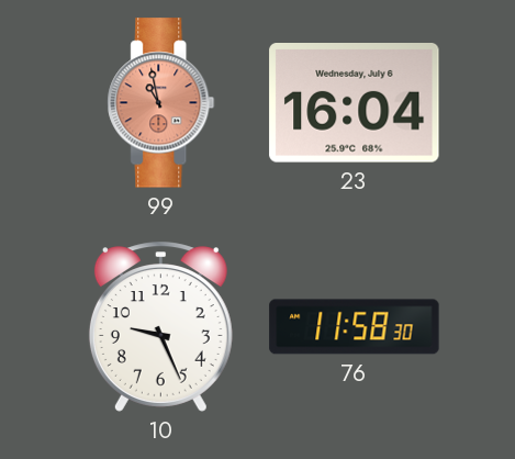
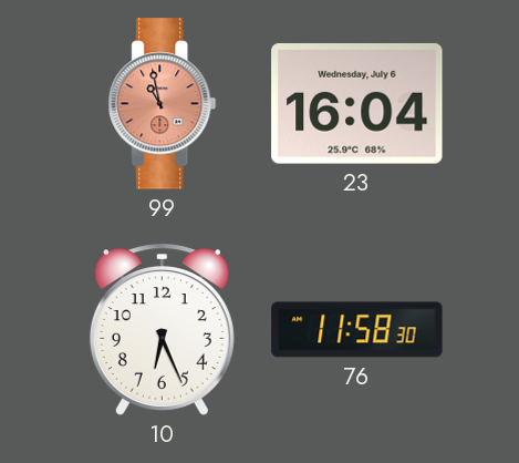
10: 9:26 -> 6:26 (162, 330)
